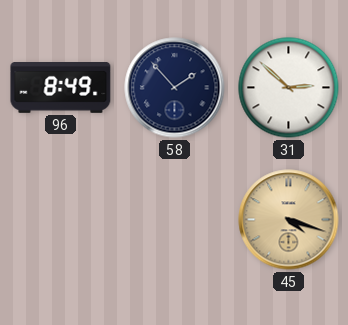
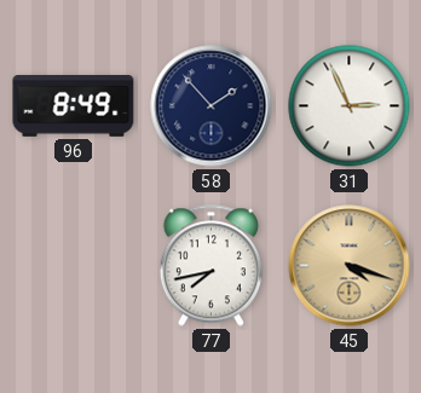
31: 2:52 -> 2:56 (350, 106)
77: none -> 7:43 (211, 266)
